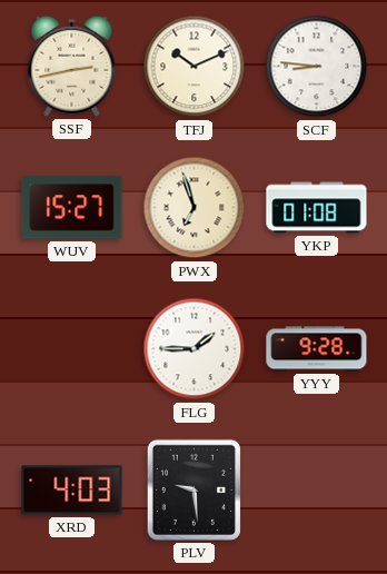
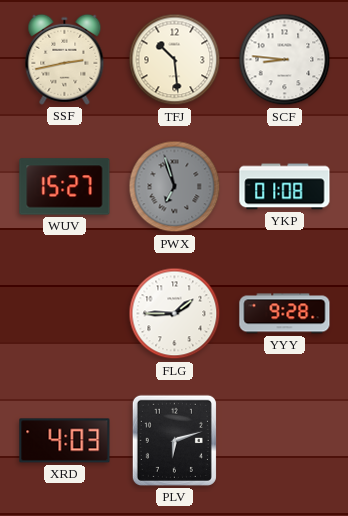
TFJ: 10:11 -> 10:29 (175, 60)
PWX dial: cream -> grey (175, 187)
PLV: 9:29 -> 6:12 (174, 440)
